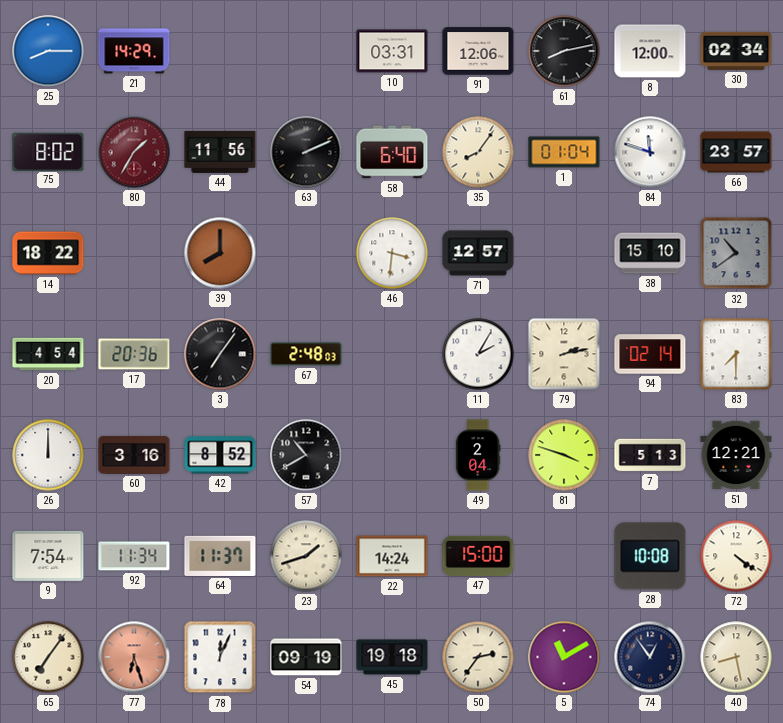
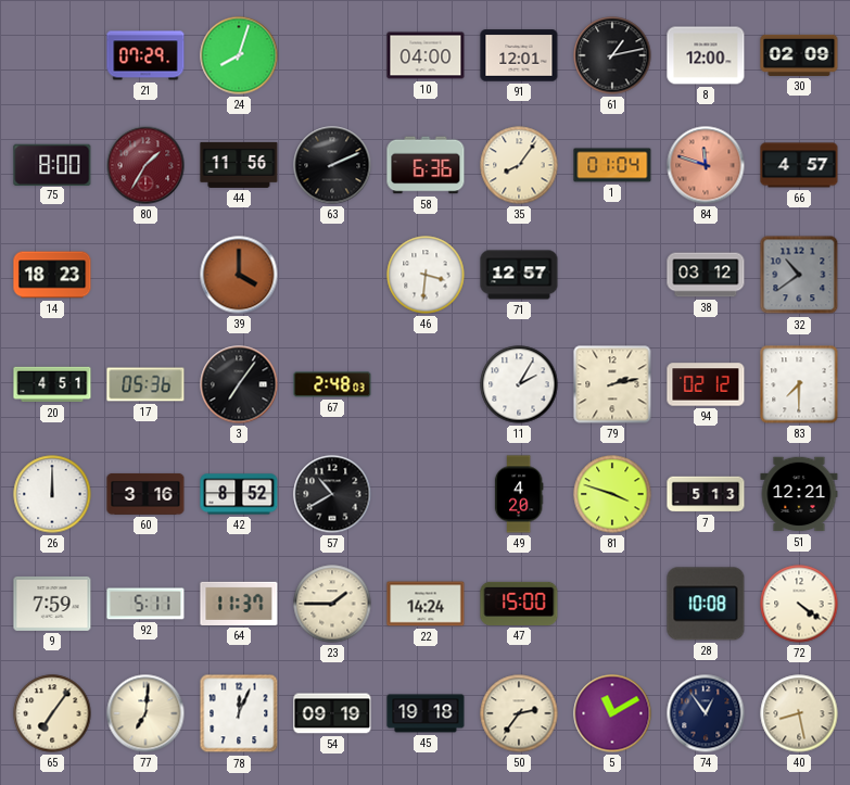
25: 8:15 -> none (48, 51)
21: 14:29 -> 07:29 (145, 55)
24: none -> 8:03 (239, 55)
10: 03:31 -> 04:00 (426, 55)
91: 12:06 -> 12:01 (519, 55)
61: 8:13 -> 1:13 (612, 55)
30: 02:34 -> 02:09 (799, 55)
75: 8:02 -> 8:00 (52, 164)
58: 6:40 -> 6:36 (426, 165)
84 dial: white -> salmon (706, 165)
66: 23:57 -> 4:57 (799, 165)
14: 18:22 -> 18:23 (52, 275)
39: 8:00 -> 4:00 (239, 275)
38: 15:10 -> 03:12 (706, 275)
20: 4:54 -> 4:51 (52, 384)
17: 20:36 -> 05:36 (145, 384)
94: 02:14 -> 02:12 (706, 384)
49: 2:04 -> 4:20 (519, 494)
9: 7:54 -> 7:59 (52, 604)
92: 11:34 -> 5:11 (145, 604)
23: 1:42 -> 1:45 (332, 604)
77: 6:27 -> 7:01 (145, 713)
77 dial: salmon -> cream (145, 713)
